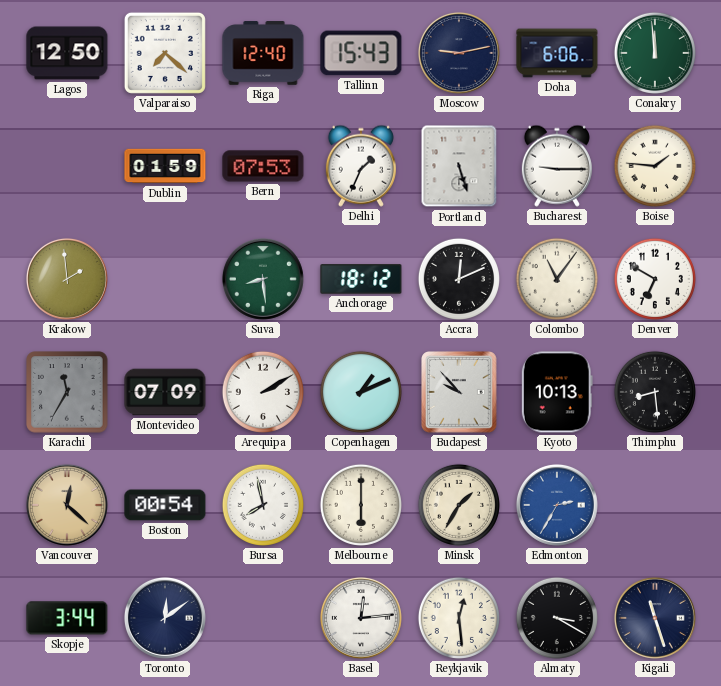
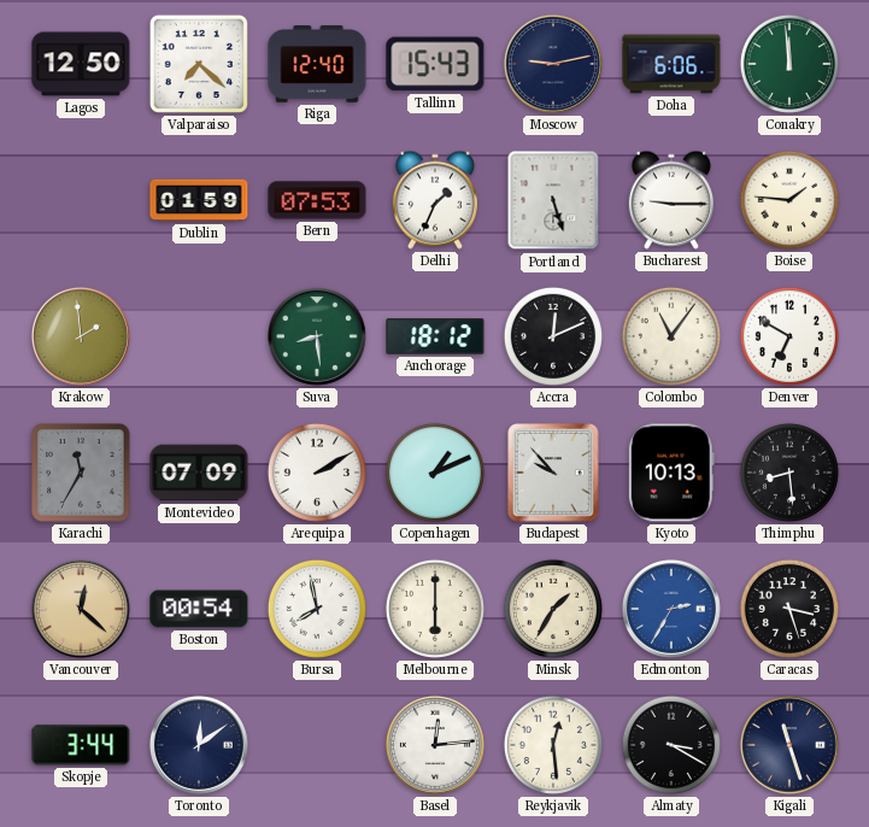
Caracas: none -> 3:27 (789, 609)
